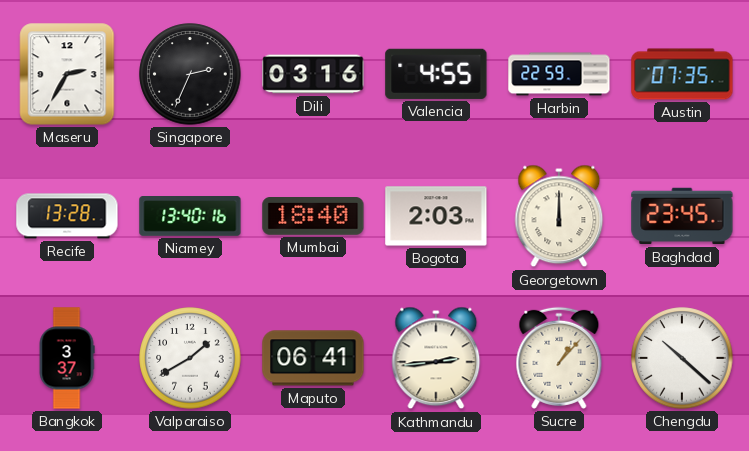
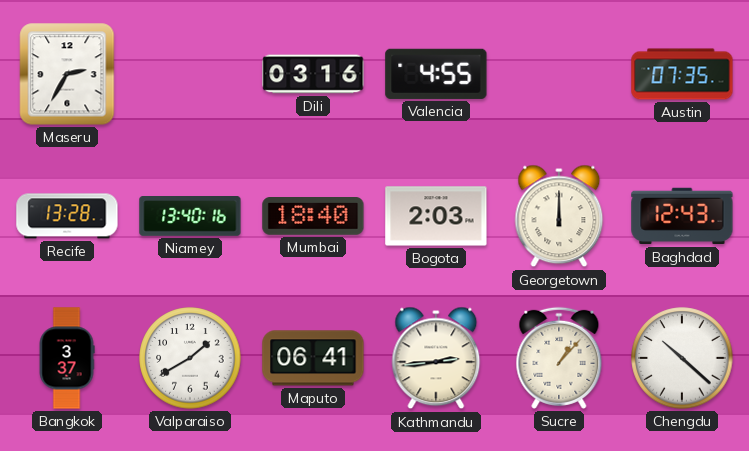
Singapore: 2:34 -> none (190, 74)
Harbin: 22:59 -> none (559, 74)
Baghdad: 23:45 -> 12:43 (682, 216)
